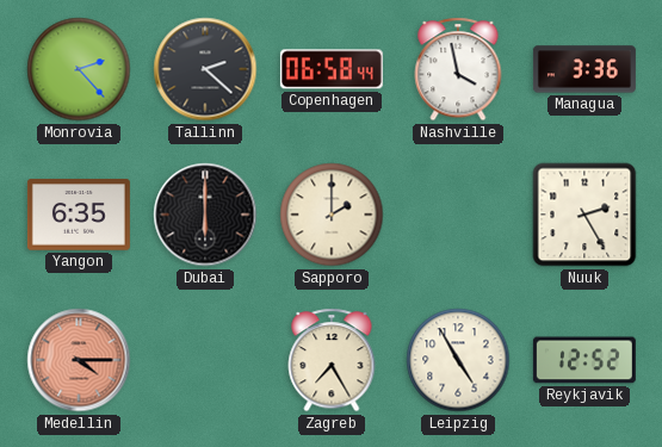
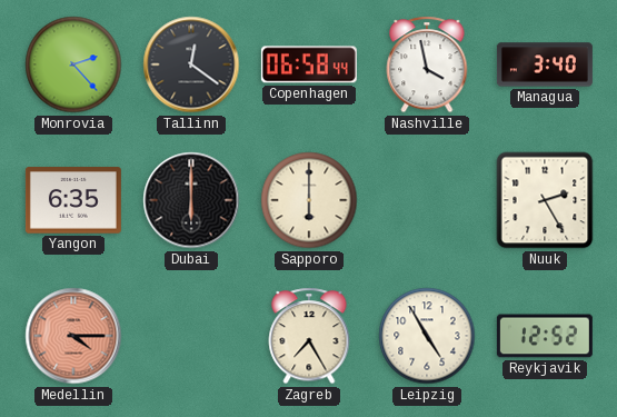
Tallinn: 2:22 -> 12:21 (191, 64)
Managua: 3:36 -> 3:40 (545, 64)
Sapporo: 2:00 -> 6:00 (309, 200)
